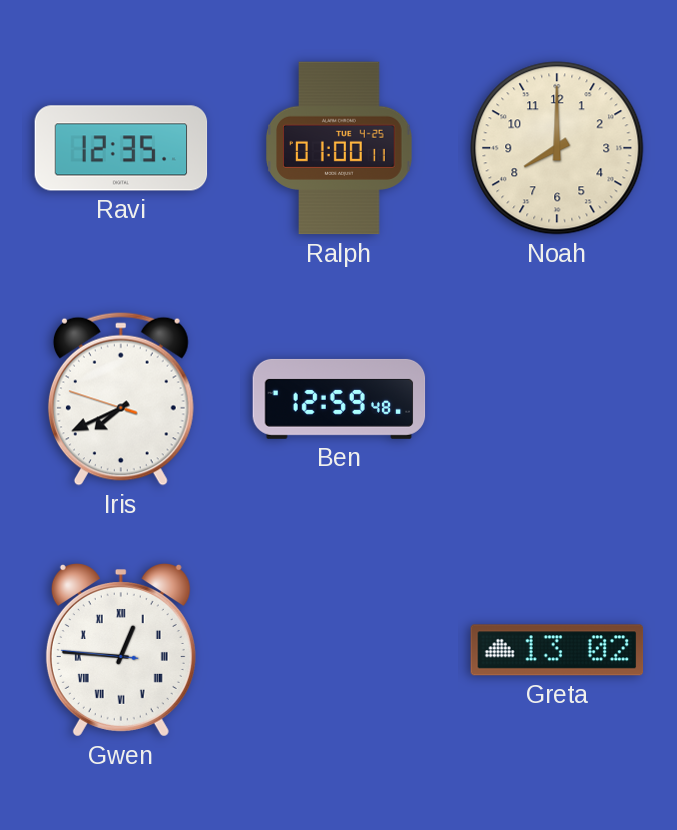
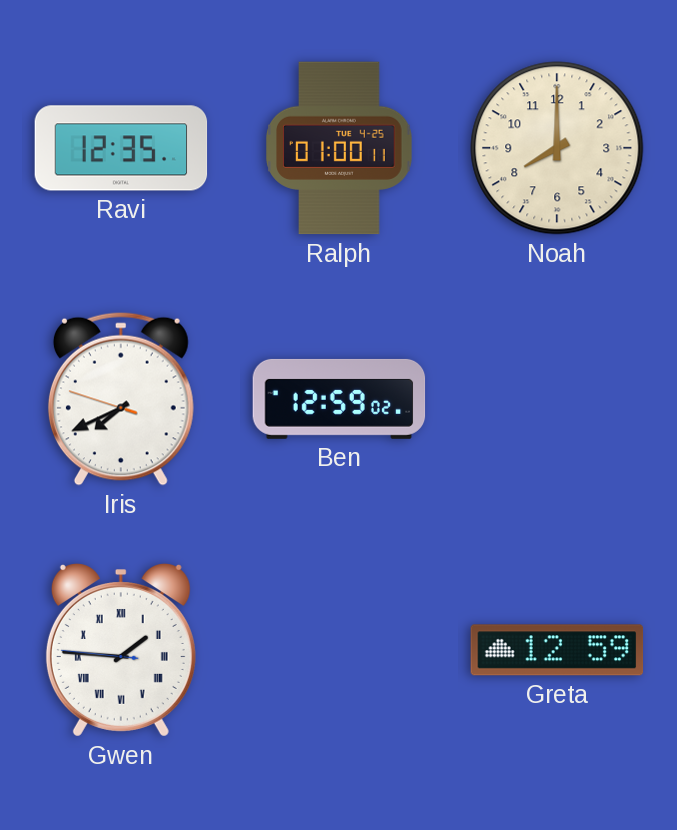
Ben: 12:59:48 -> 12:59:02 (339, 399)
Gwen: 12:45 -> 1:45 (121, 650)
Greta: 13:02 -> 12:59 (557, 650)
